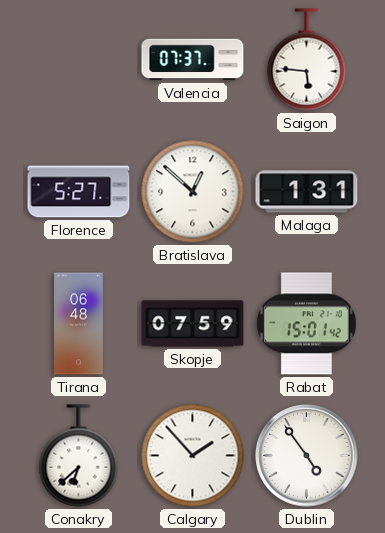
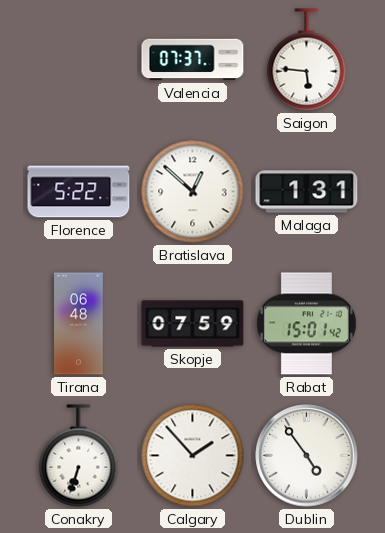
Florence: 5:27 -> 5:22 (79, 192)
Conakry: 6:38 -> 6:33 (79, 456)
